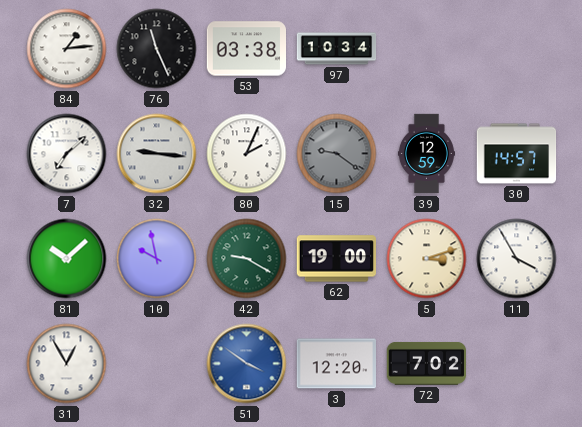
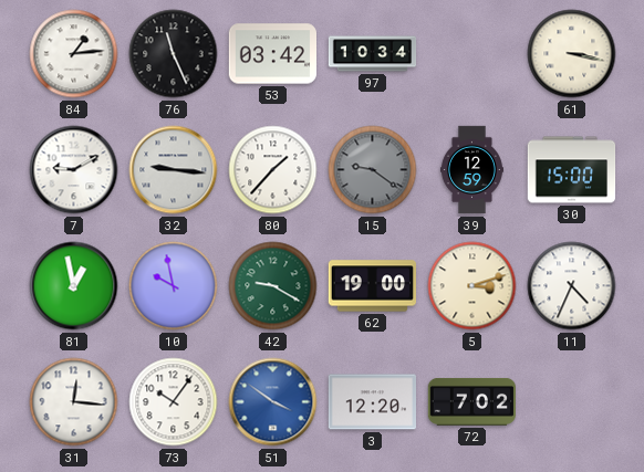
53: 03:38 -> 03:42 (272, 54)
61: none -> 3:17 (572, 54)
7: 7:08 -> 9:10 (74, 170)
80: 2:04 -> 1:37 (273, 170)
30: 14:57 -> 15:00 (572, 170)
81: 10:08 -> 12:58 (74, 286)
11: 3:55 -> 4:34 (572, 286)
31: 12:55 -> 12:16 (74, 402)
73: none -> 10:06 (174, 402)
